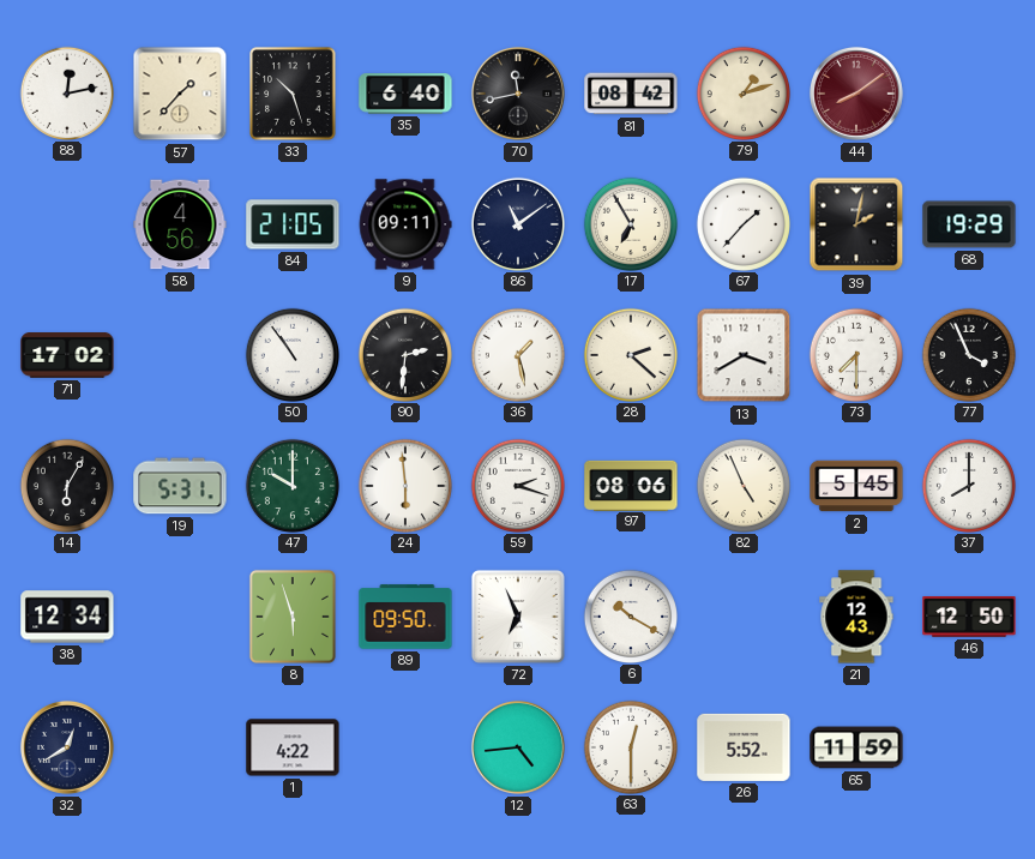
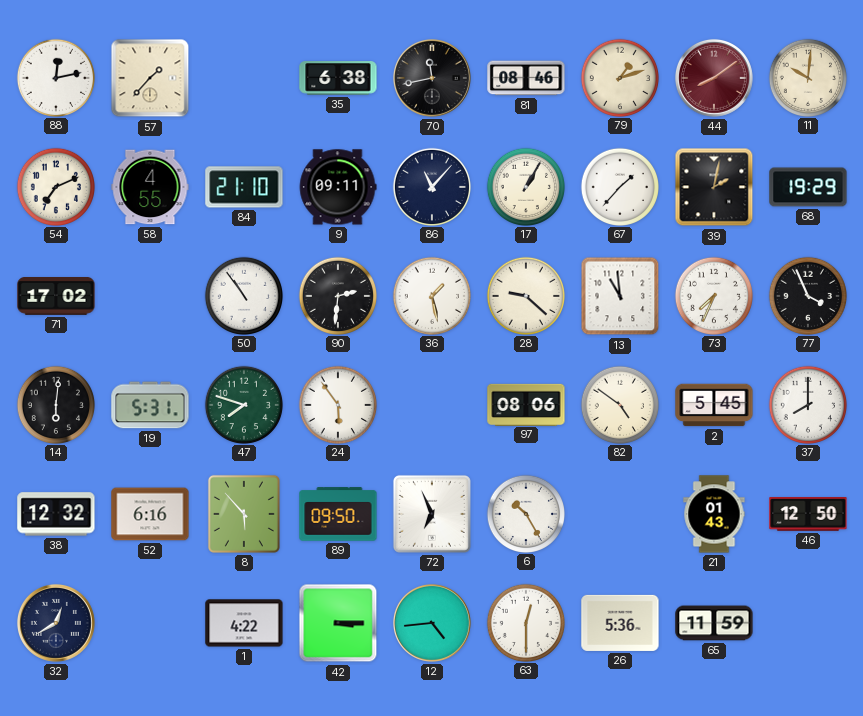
33: 10:27 -> none (293, 94)
35: 6:40 -> 6:38 (338, 78)
81: 08:42 -> 08:46 (526, 78)
11: none -> 10:01 (807, 77)
54: none -> 7:11 (55, 186)
58: 4:56 -> 4:55 (150, 187)
84: 21:05 -> 21:10 (244, 187)
86: 11:09 -> 11:07 (431, 186)
17: 6:55 -> 1:05 (525, 186)
28: 2:22 -> 9:22 (525, 295)
13: 3:40 -> 10:59 (620, 296)
73: 7:30 -> 7:34 (713, 295)
14: 6:05 -> 6:01 (55, 404)
47: 10:00 -> 7:48 (243, 404)
24: 5:59 -> 5:54 (337, 404)
59: 2:18 -> none (517, 485)
82: 4:56 -> 4:51 (619, 404)
38: 12:34 -> 12:32 (56, 514)
52: none -> 6:16 (150, 514)
8: 5:57 -> 5:53 (244, 514)
6: 10:20 -> 10:25 (525, 513)
21: 12:43 -> 01:43 (714, 514)
42: none -> 3:15 (338, 623)
26: 5:52 -> 5:36 (620, 623)
